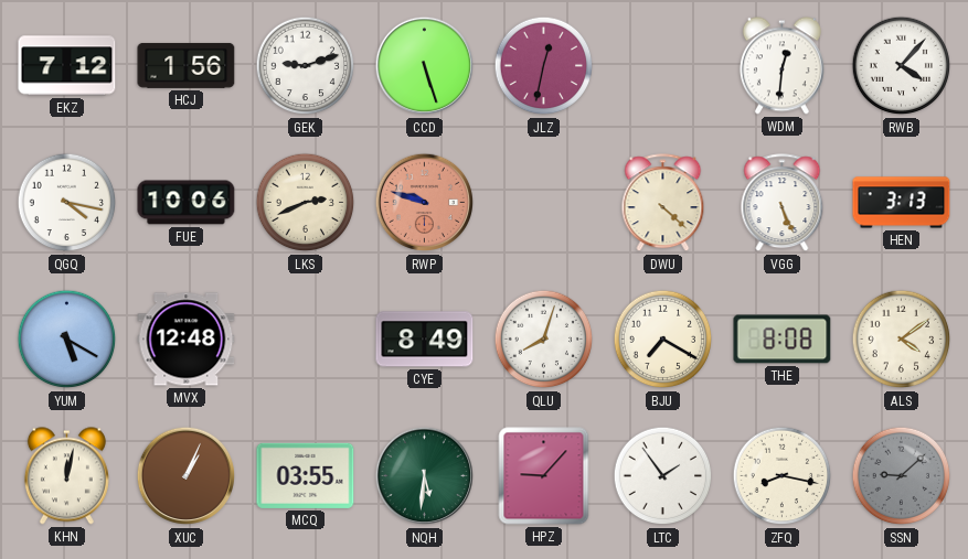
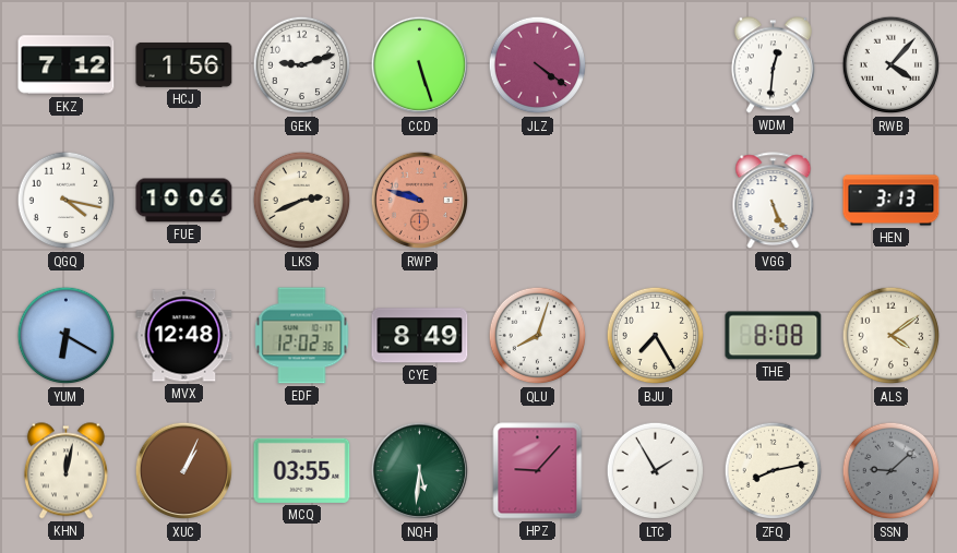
JLZ: 12:32 -> 4:21 (538, 65)
DWU: 4:22 -> none (663, 203)
YUM: 5:20 -> 6:20 (67, 336)
EDF: none -> 12:02 (302, 336)
BJU: 7:20 -> 7:25 (656, 336)
LTC: 1:54 -> 1:55 (656, 471)
ZFQ: 8:17 -> 8:13 (774, 471)
